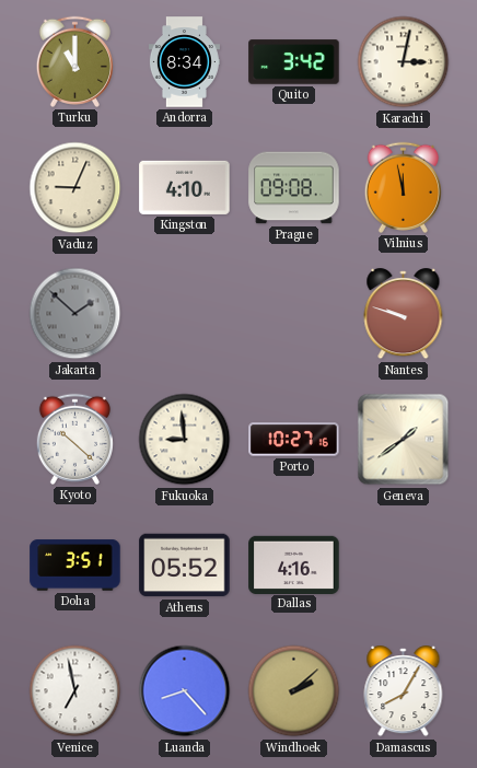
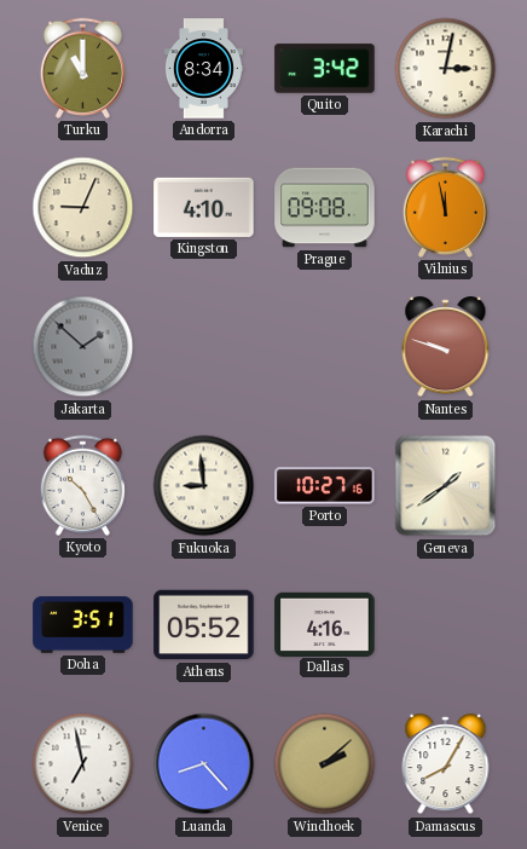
Kyoto: 10:22 -> 10:25 (82, 485)
